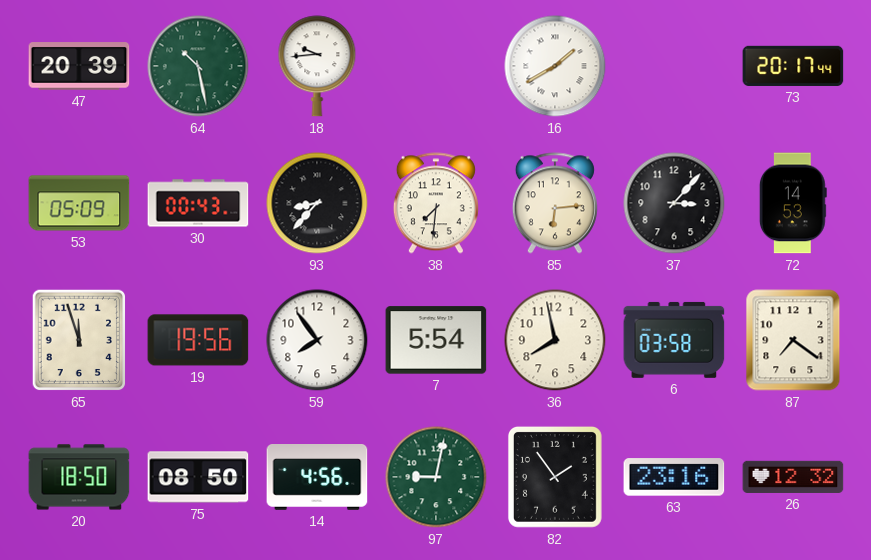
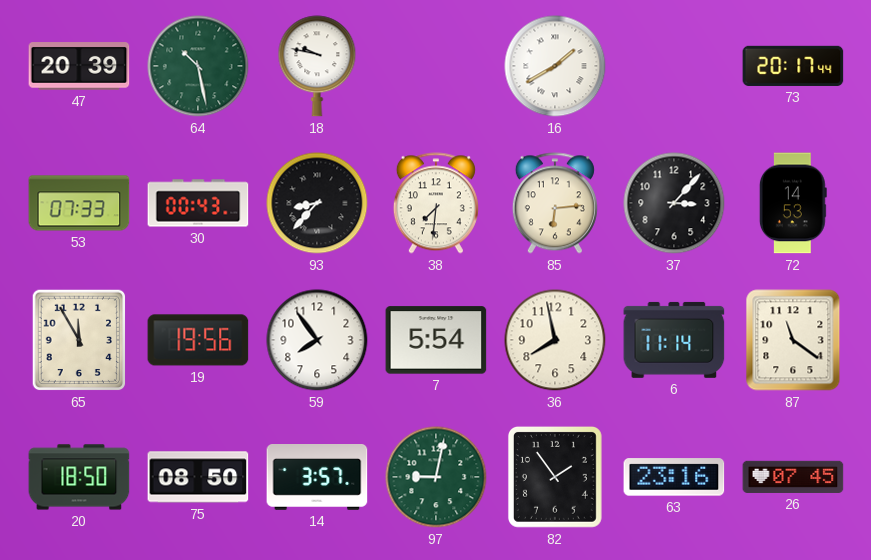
18: 9:44 -> 9:47 (317, 66)
53: 05:09 -> 07:33 (79, 203)
65: 11:57 -> 11:55 (79, 340)
6: 03:58 -> 11:14 (674, 340)
87: 7:21 -> 11:21 (793, 340)
14: 4:56 -> 3:57 (317, 478)
26: 12:32 -> 07:45 (793, 477)
